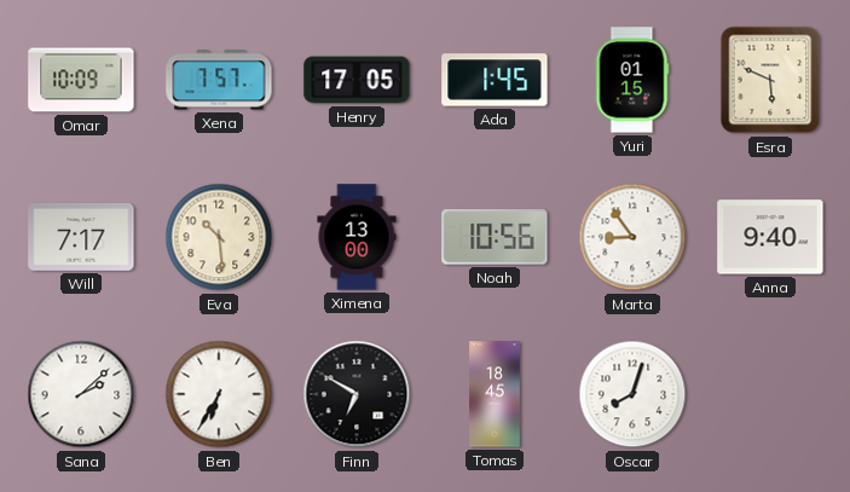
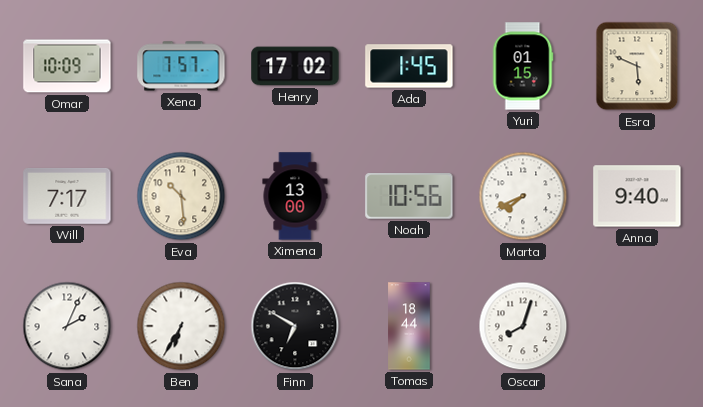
Henry: 17:05 -> 17:02 (295, 66)
Marta: 8:54 -> 7:41 (523, 196)
Sana: 2:08 -> 2:04 (67, 326)
Tomas: 18:45 -> 18:44 (409, 326)
